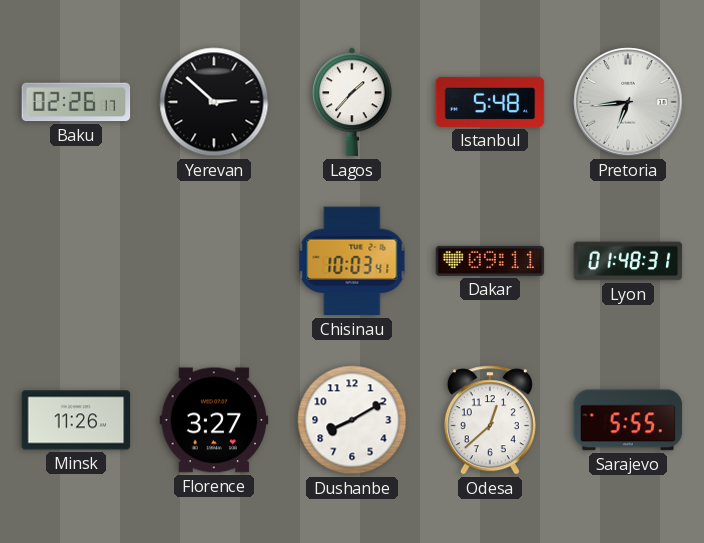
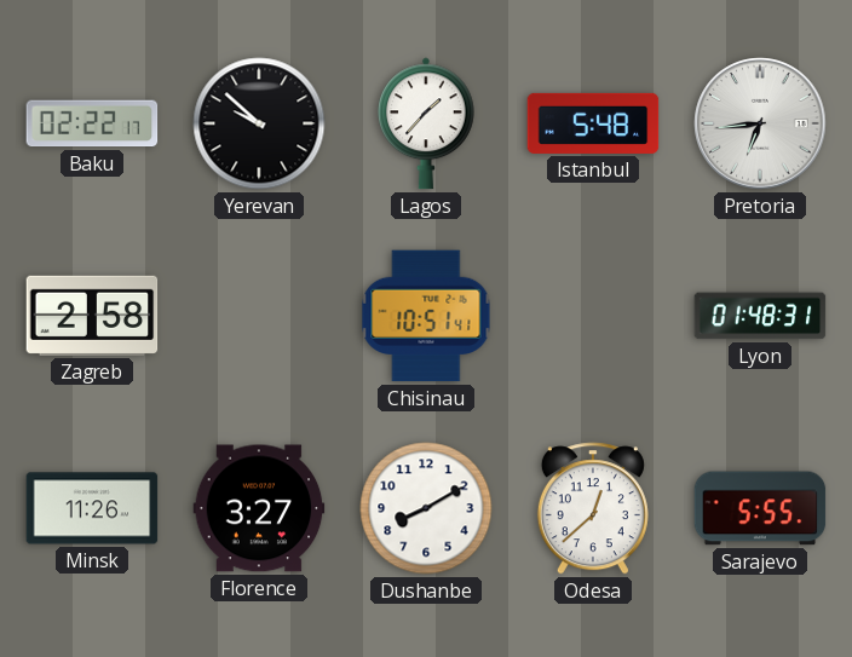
Baku: 02:26 -> 02:22 (92, 123)
Yerevan: 2:52 -> 9:52 (259, 123)
Zagreb: none -> 2:58 (92, 316)
Chisinau: 10:03 -> 10:51 (426, 316)
Dakar: 09:11 -> none (490, 261)
